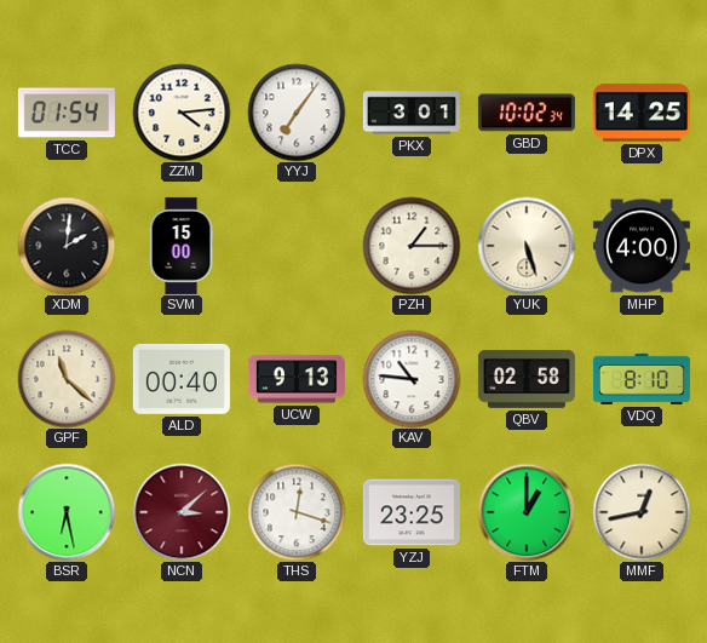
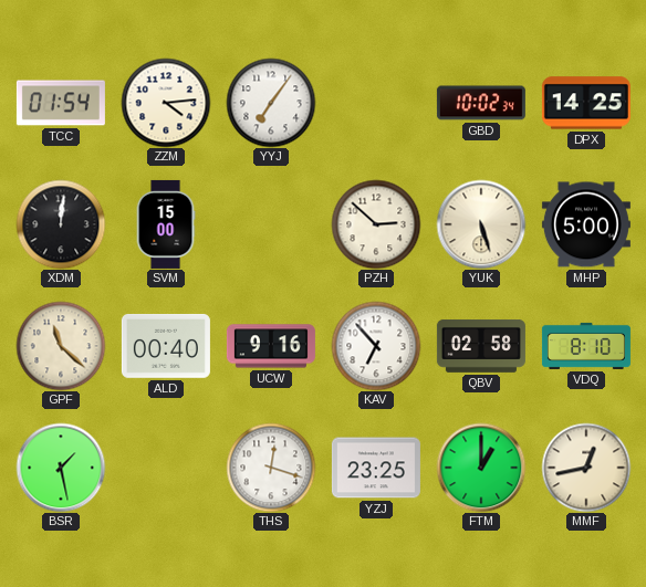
PKX: 3:01 -> none (412, 113)
XDM: 2:01 -> 12:01 (61, 224)
PZH: 1:15 -> 2:52 (376, 224)
MHP: 4:00 -> 5:00 (586, 224)
UCW: 9:13 -> 9:16 (271, 346)
KAV: 10:46 -> 6:53 (376, 346)
BSR: 6:28 -> 1:28 (61, 468)
NCN: 3:08 -> none (182, 512)
